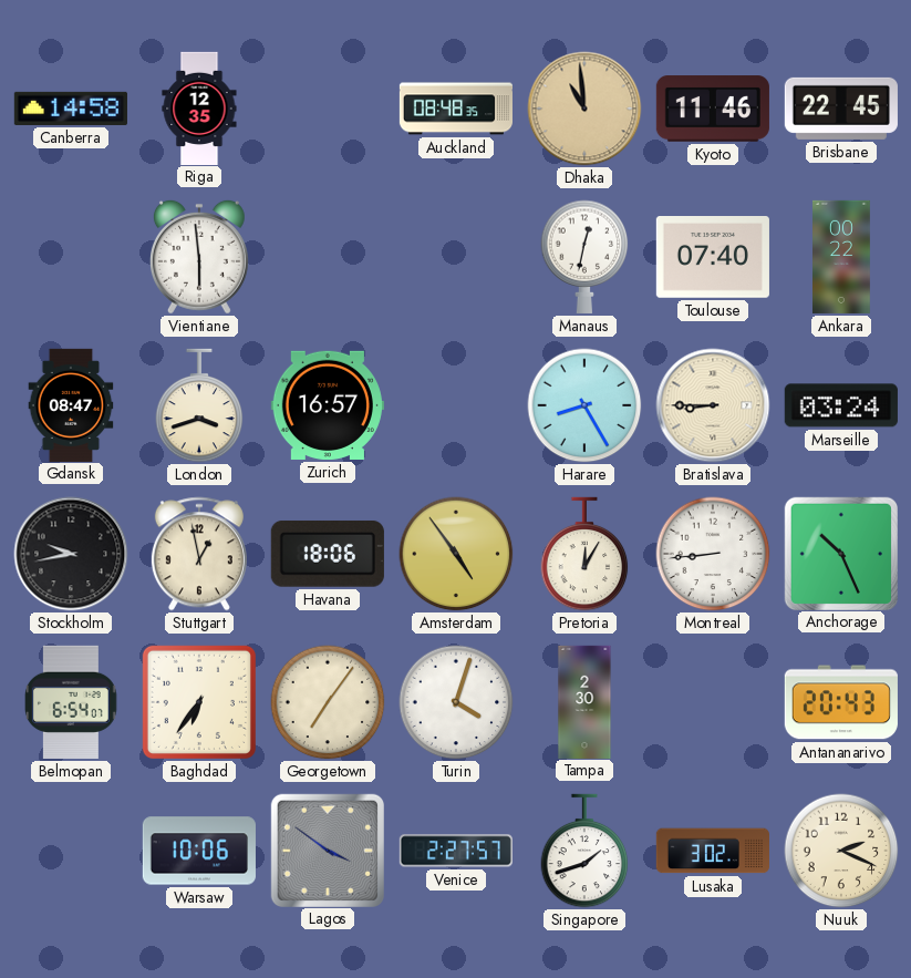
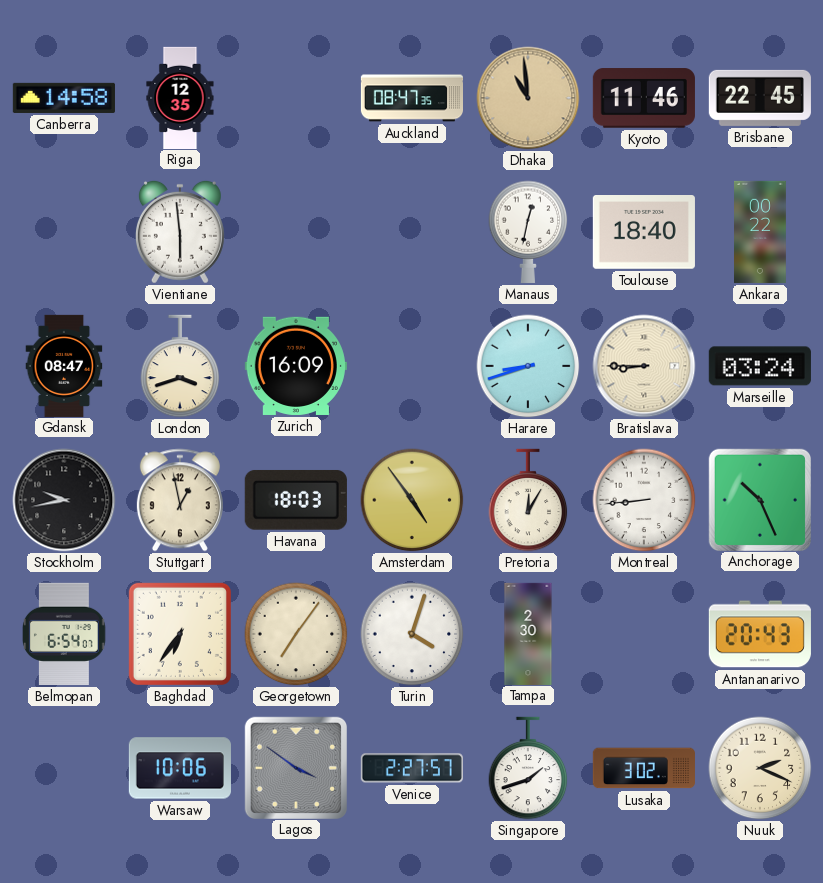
Auckland: 08:48 -> 08:47 (411, 98)
Toulouse: 07:40 -> 18:40 (644, 233)
Zurich: 16:57 -> 16:09 (296, 366)
Harare: 8:25 -> 8:42 (528, 366)
Havana: 18:06 -> 18:03 (296, 500)
